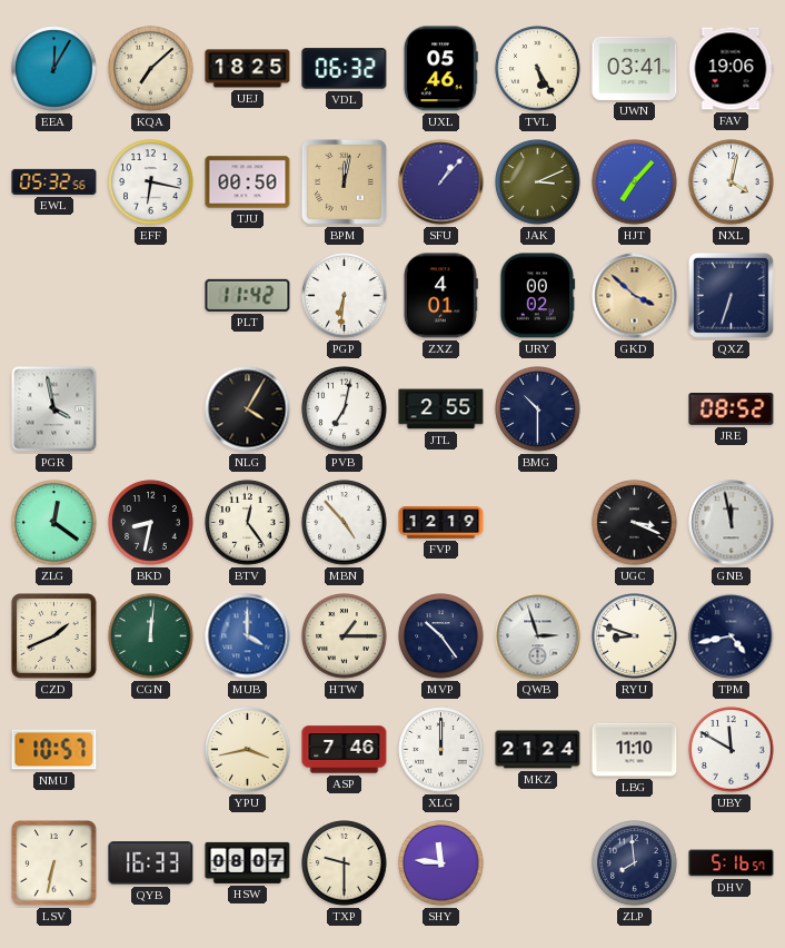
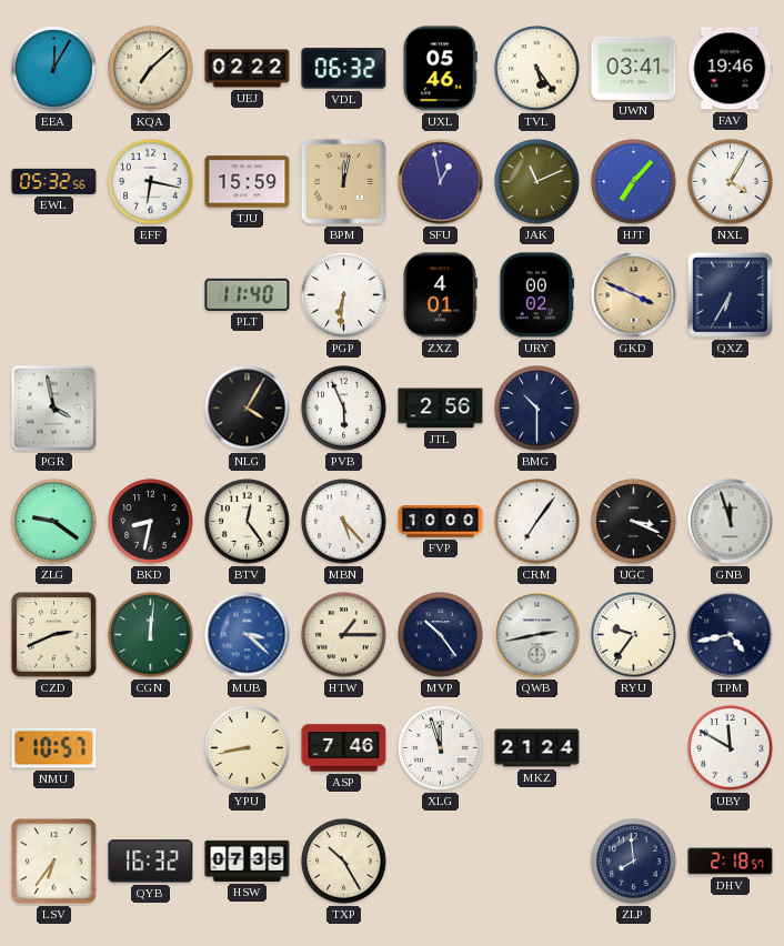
UEJ: 18:25 -> 02:22 (248, 69)
TVL: 5:25 -> 5:24 (537, 69)
FAV: 19:06 -> 19:46 (730, 69)
TJU: 00:50 -> 15:59 (248, 182)
SFU: 1:07 -> 12:58 (441, 182)
JAK: 3:11 -> 11:11 (537, 182)
NXL: 4:02 -> 4:05 (731, 182)
PLT: 11:42 -> 11:40 (248, 294)
GKD: 3:52 -> 3:49 (634, 295)
QXZ: 6:33 -> 6:35 (730, 294)
PVB: 7:02 -> 5:56 (344, 409)
JTL: 2:55 -> 2:56 (441, 409)
JRE: 08:52 -> none (732, 409)
ZLG: 12:21 -> 9:21 (54, 522)
MBN: 4:53 -> 5:23 (344, 522)
FVP: 12:19 -> 10:00 (441, 522)
CRM: none -> 7:06 (537, 522)
GNB: 11:58 -> 11:57 (731, 522)
CZD: 1:41 -> 2:41 (54, 635)
MUB: 4:00 -> 3:22 (248, 635)
QWB: 2:57 -> 2:43 (537, 635)
RYU: 8:48 -> 9:36 (634, 635)
YPU: 3:43 -> 8:43 (248, 748)
XLG: 12:00 -> 11:57 (441, 748)
LBG: 11:10 -> none (635, 750)
LSV: 6:32 -> 6:36 (54, 862)
QYB: 16:33 -> 16:32 (151, 862)
HSW: 08:07 -> 07:35 (248, 861)
TXP: 9:30 -> 10:25 (344, 862)
SHY: 11:46 -> none (441, 863)
DHV: 5:16 -> 2:18 (731, 862)
